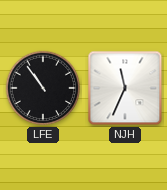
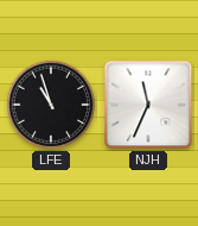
LFE: 10:54 -> 10:57 (51, 105)
